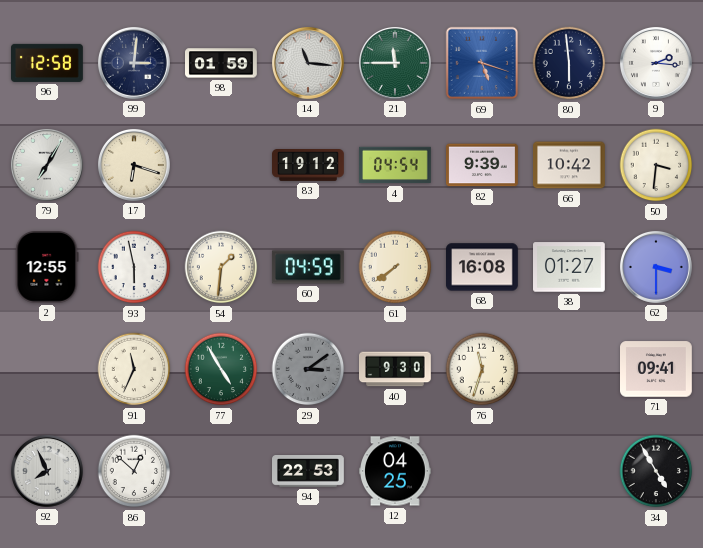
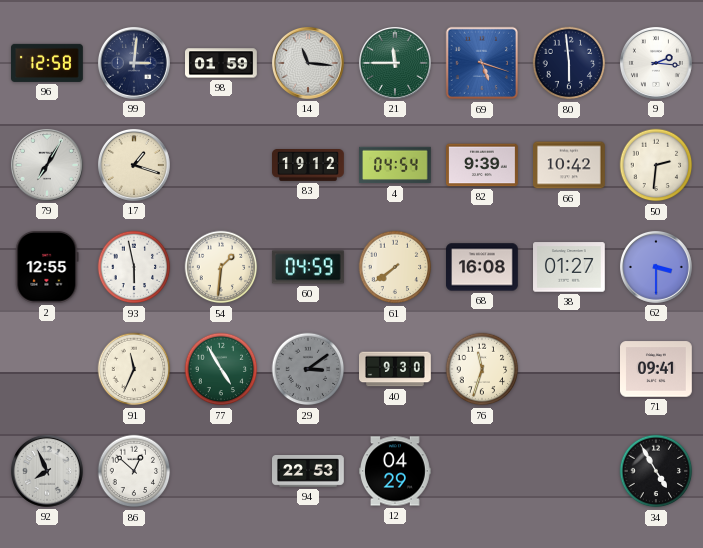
17: 6:18 -> 1:18 (134, 165)
50: 3:31 -> 2:31 (656, 165)
12: 04:25 -> 04:29 (396, 471)
